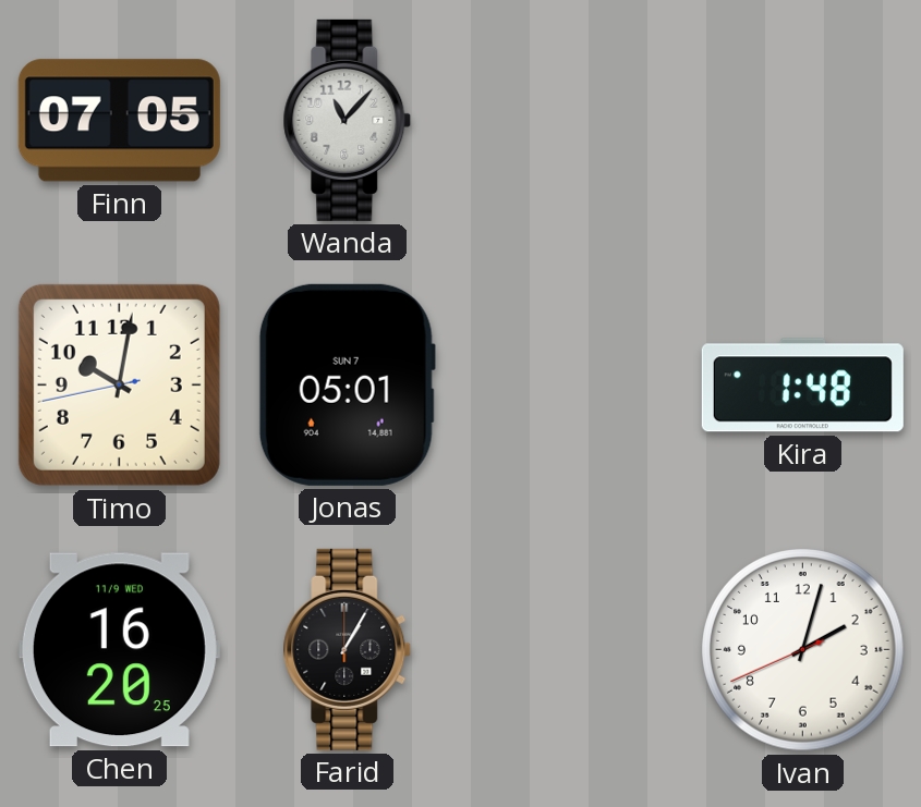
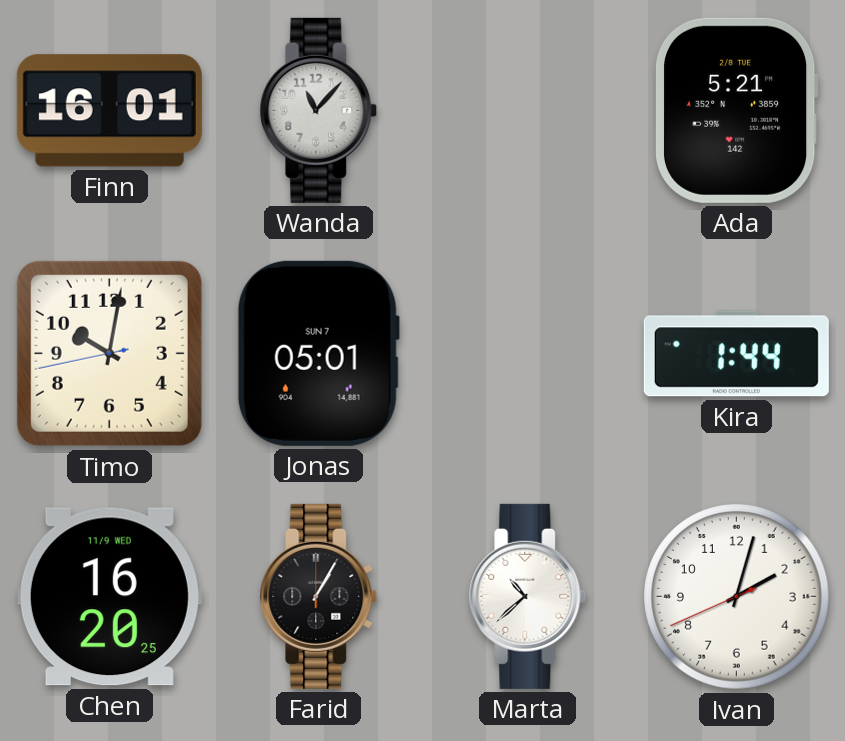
Finn: 07:05 -> 16:01 (109, 111)
Ada: none -> 5:21 (736, 110)
Kira: 1:48 -> 1:44 (736, 354)
Marta: none -> 10:38 (528, 596)
